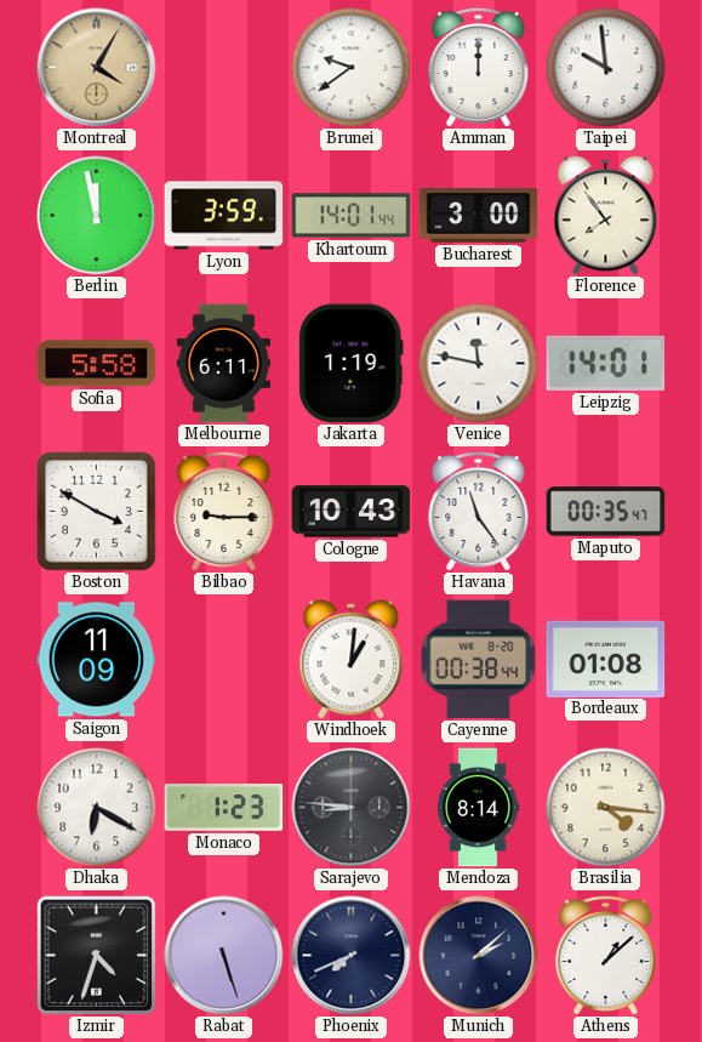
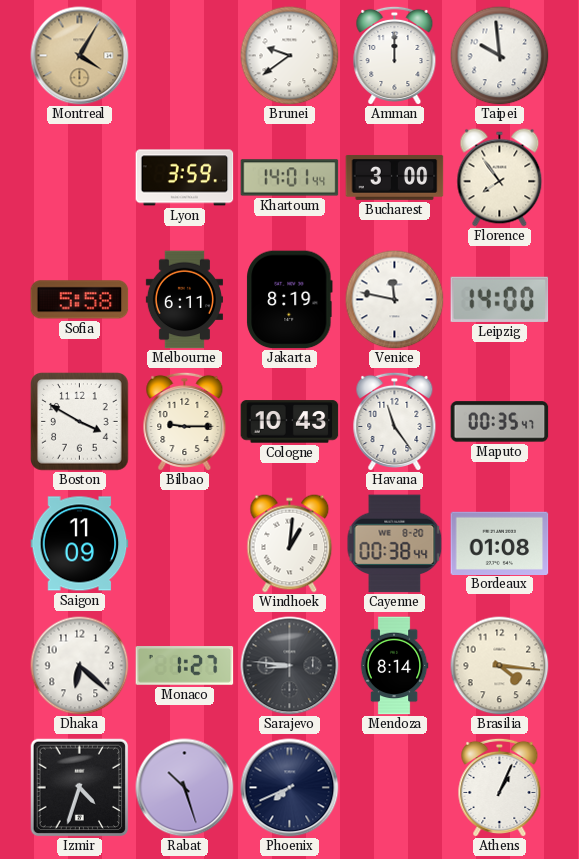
Berlin: 11:58 -> none (97, 216)
Jakarta: 1:19 -> 8:19 (290, 300)
Leipzig: 14:01 -> 14:00 (500, 299)
Dhaka: 6:20 -> 6:22 (80, 666)
Monaco: 1:23 -> 1:27 (185, 666)
Rabat: 5:27 -> 10:27 (185, 788)
Munich: 2:08 -> none (479, 956)
Athens: 1:08 -> 1:04 (500, 787)
